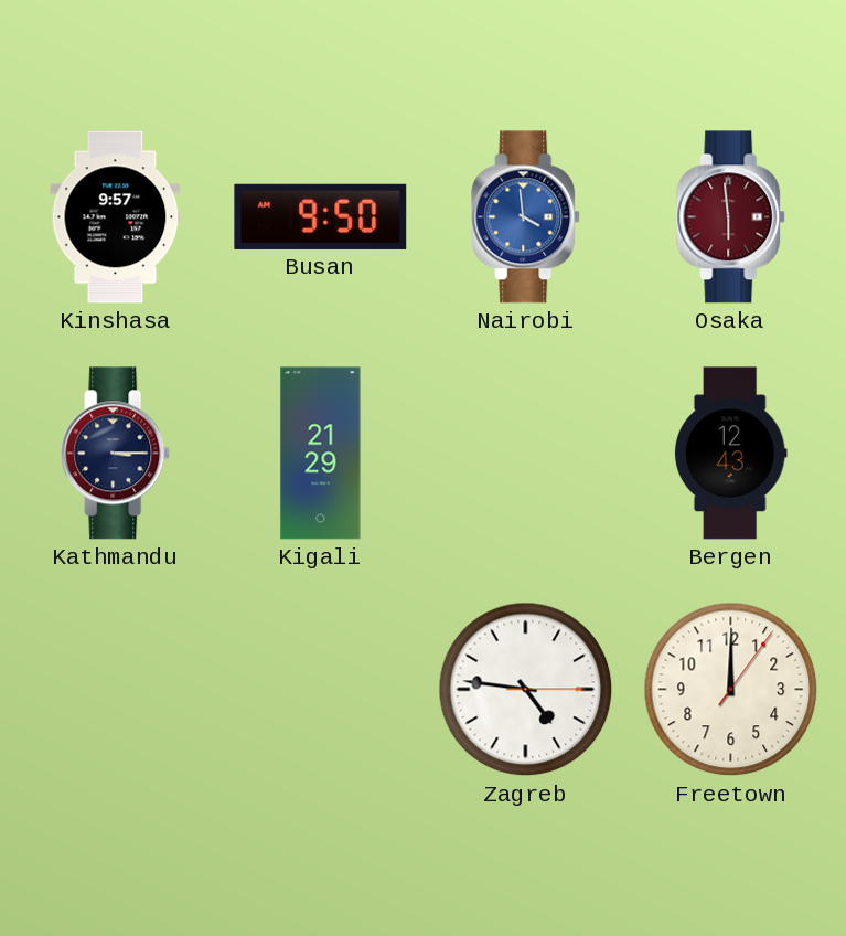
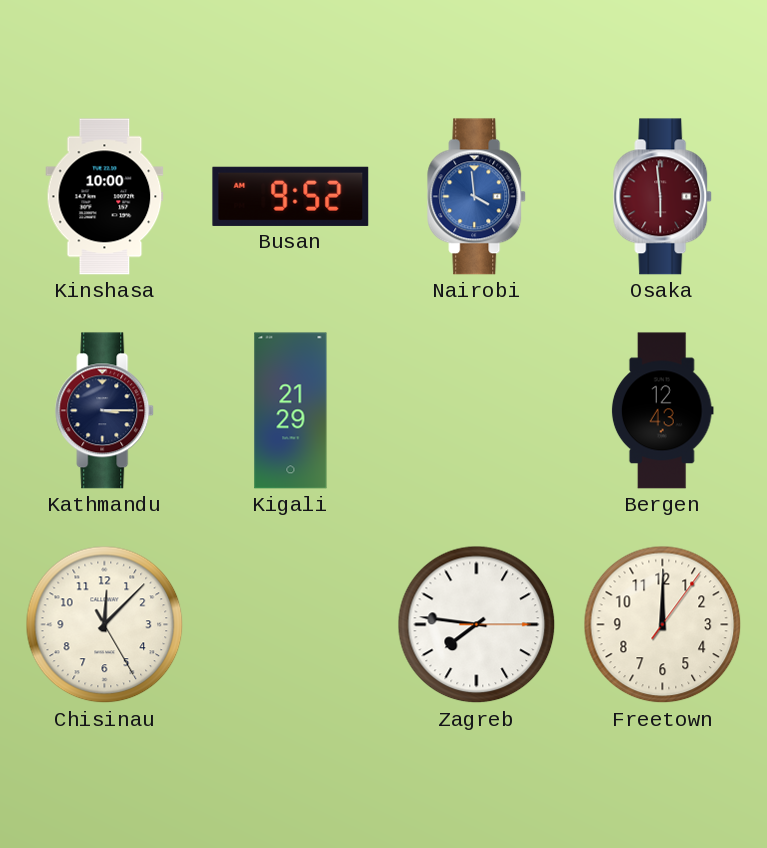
Kinshasa: 9:57 -> 10:00 (105, 197)
Busan: 9:50 -> 9:52 (291, 196)
Chisinau: none -> 12:07 (105, 625)
Zagreb: 4:46 -> 7:46 (477, 625)
